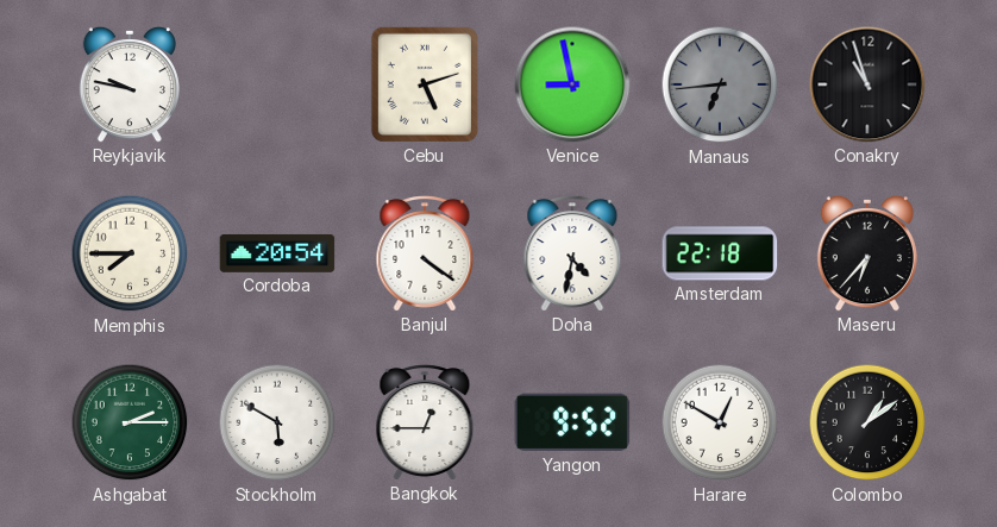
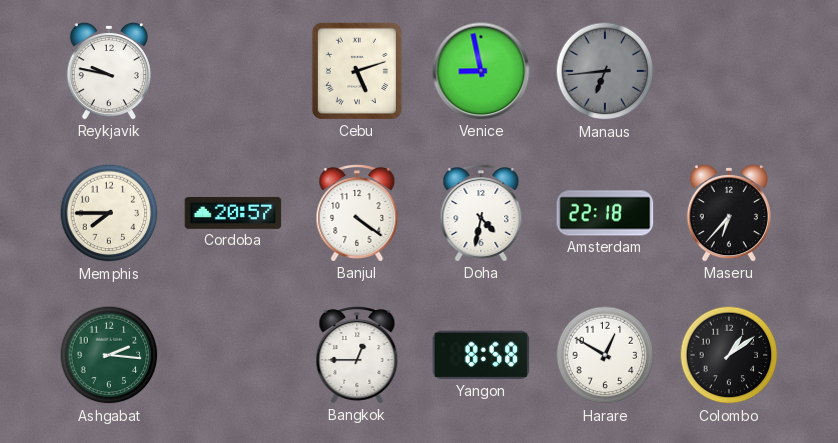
Conakry: 10:57 -> none (867, 84)
Cordoba: 20:54 -> 20:57 (233, 213)
Ashgabat: 2:15 -> 2:16 (109, 355)
Stockholm: 5:50 -> none (277, 422)
Yangon: 9:52 -> 8:58 (481, 355)
